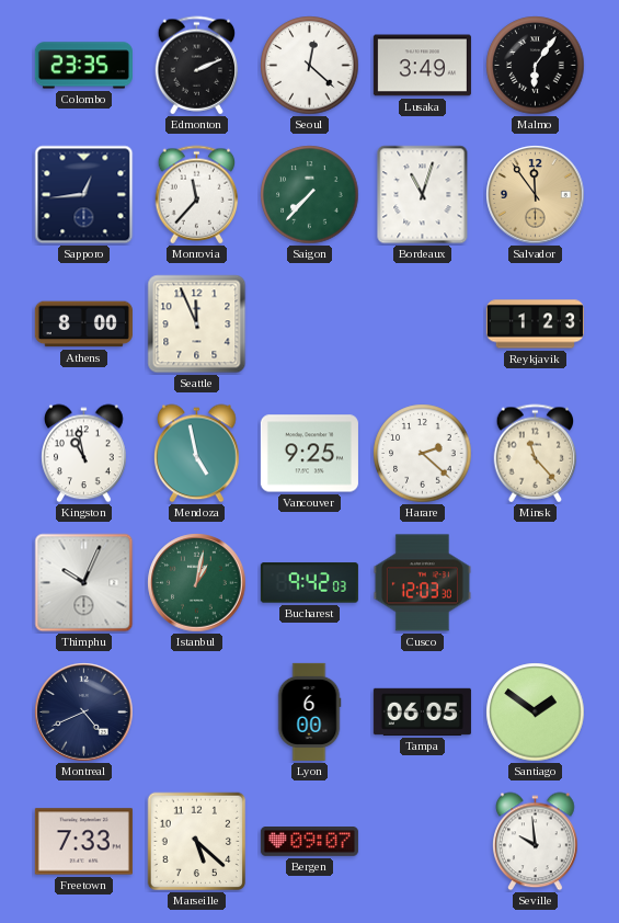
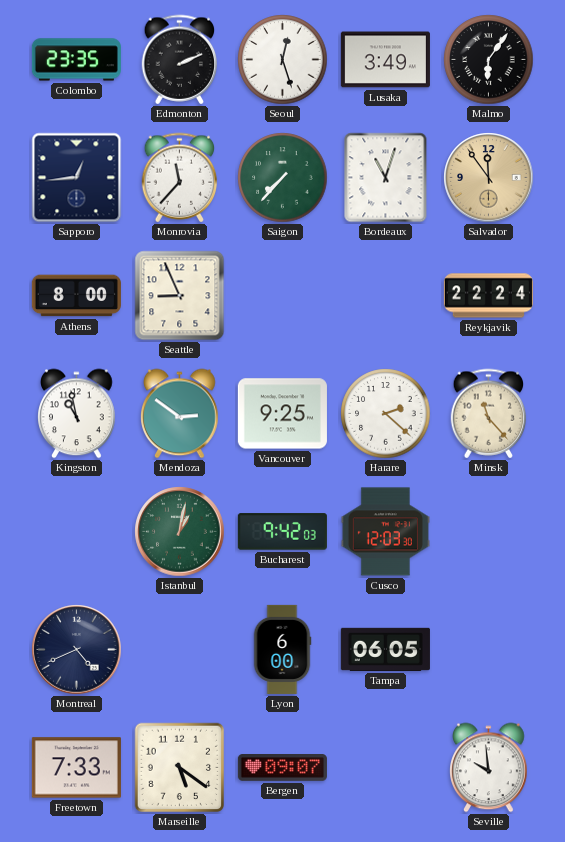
Seoul: 12:22 -> 12:27 (283, 60)
Seattle: 11:56 -> 8:56 (180, 296)
Reykjavik: 1:23 -> 22:24 (488, 296)
Mendoza: 4:58 -> 2:51 (180, 414)
Thimphu: 10:04 -> none (84, 583)
Santiago: 1:51 -> none (536, 713)
Marseille: 5:22 -> 5:21 (180, 768)
